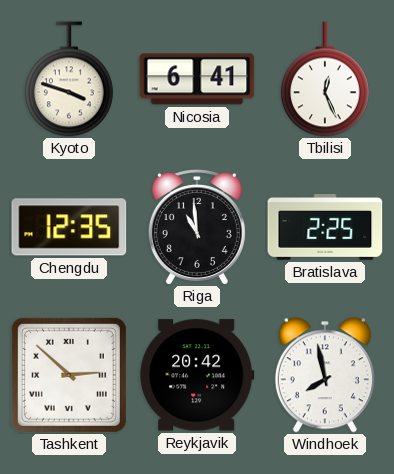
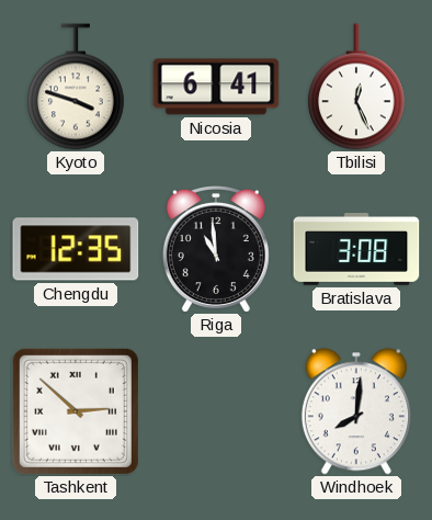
Bratislava: 2:25 -> 3:08 (356, 250)
Reykjavik: 20:42 -> none (197, 375)
Windhoek: 7:58 -> 8:01 (356, 411)
